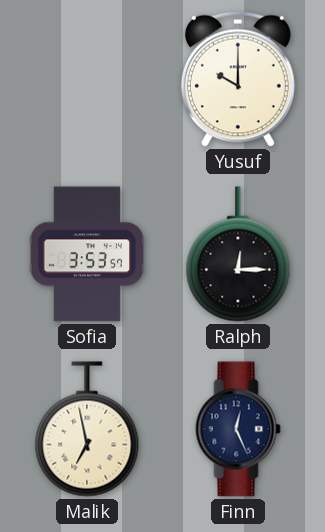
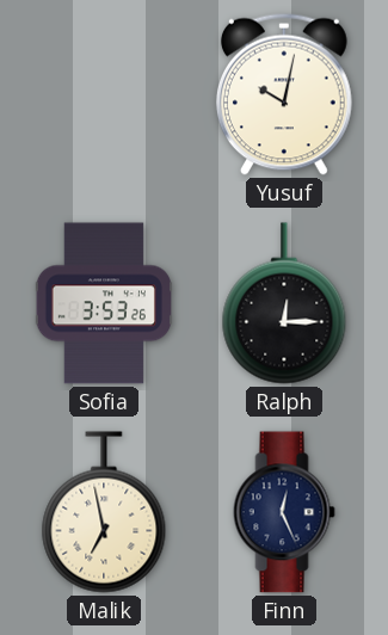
Yusuf: 10:00 -> 10:02 (284, 94)
Sofia: 3:53:57 -> 3:53:26 (104, 303)
